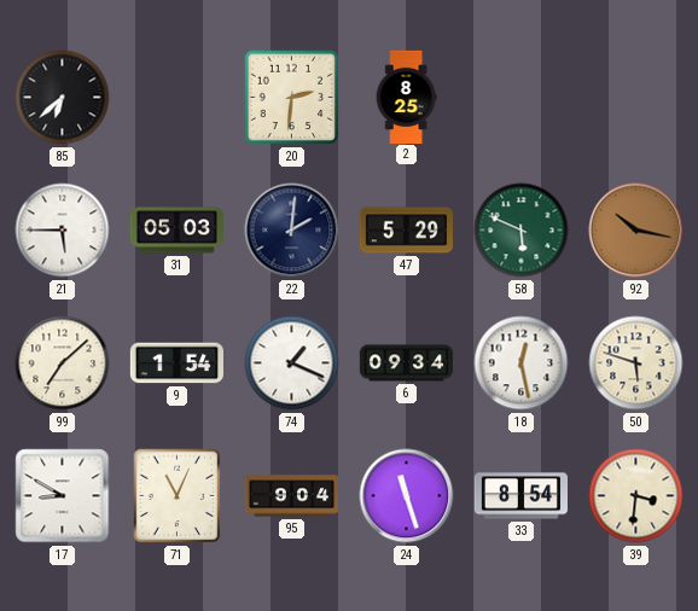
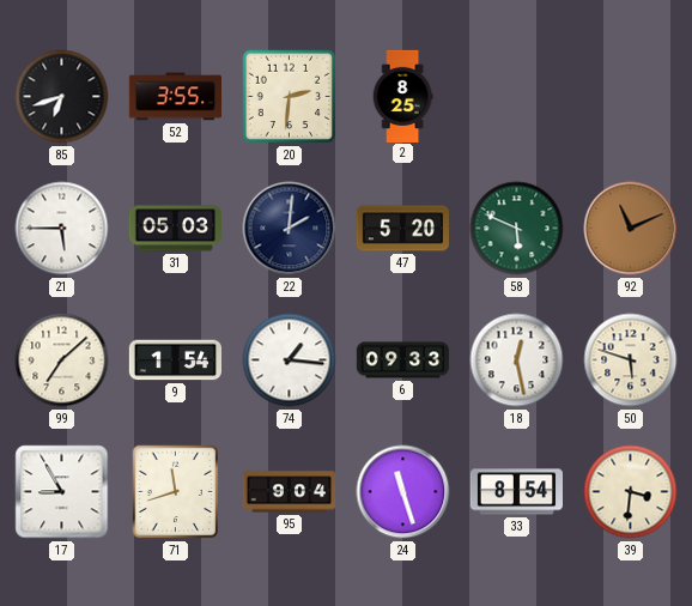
85: 6:38 -> 6:42 (62, 97)
52: none -> 3:55 (175, 97)
47: 5:29 -> 5:20 (402, 229)
92: 10:17 -> 11:11 (631, 229)
74: 1:19 -> 1:16 (290, 360)
6: 09:34 -> 09:33 (402, 360)
17: 8:50 -> 8:55 (62, 492)
71: 11:04 -> 11:42 (176, 492)
